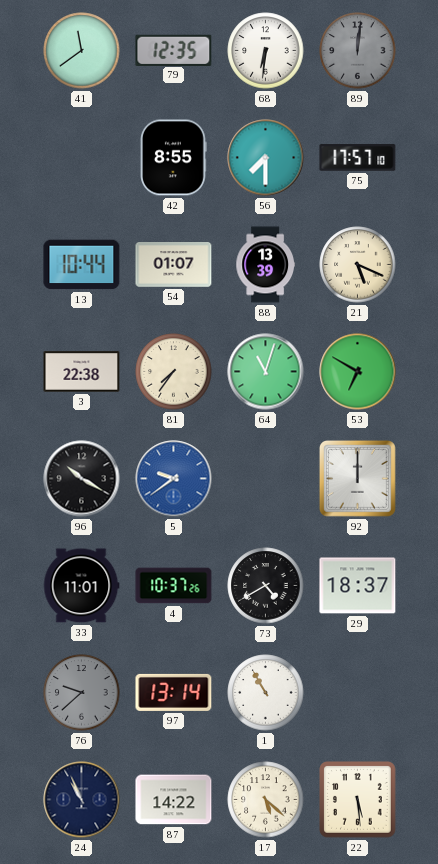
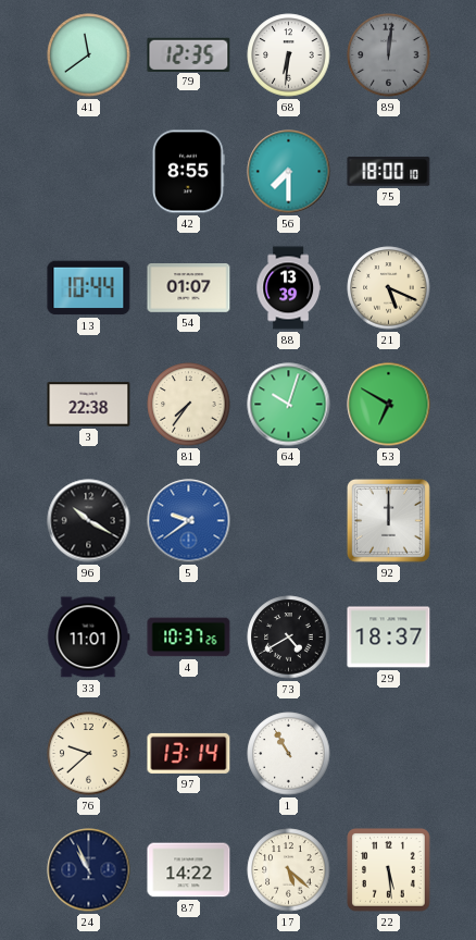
75: 17:57 -> 18:00 (389, 172)
64: 11:03 -> 10:03 (289, 405)
76 dial: grey -> cream (89, 754)
